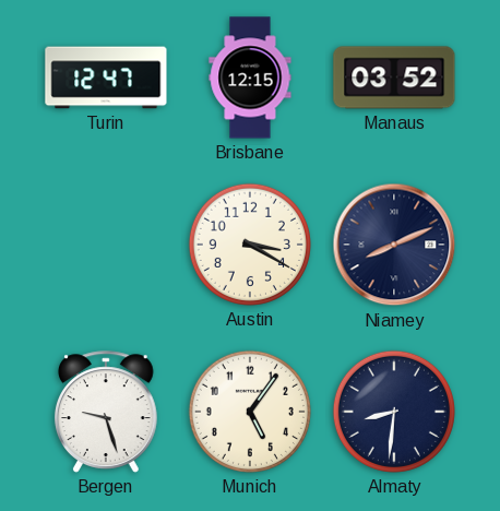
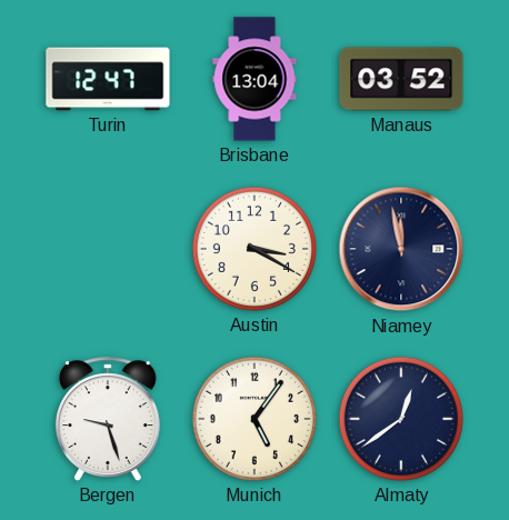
Brisbane: 12:15 -> 13:04 (255, 79)
Niamey: 8:11 -> 11:58 (401, 249)
Almaty: 8:31 -> 12:39 (401, 419)
